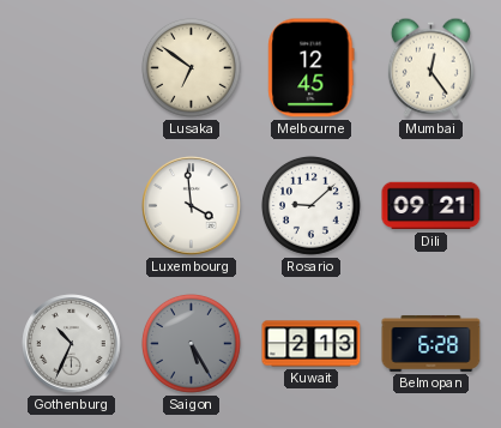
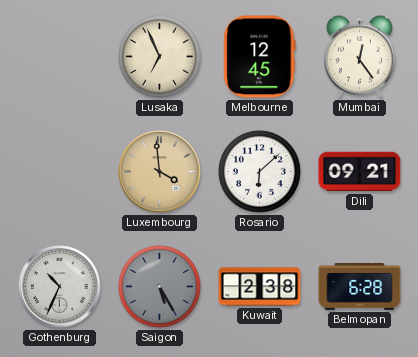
Lusaka: 6:51 -> 6:56 (159, 56)
Luxembourg dial: white -> champagne (160, 172)
Rosario: 9:08 -> 6:08 (259, 171)
Kuwait: 2:13 -> 2:38 (260, 287)
